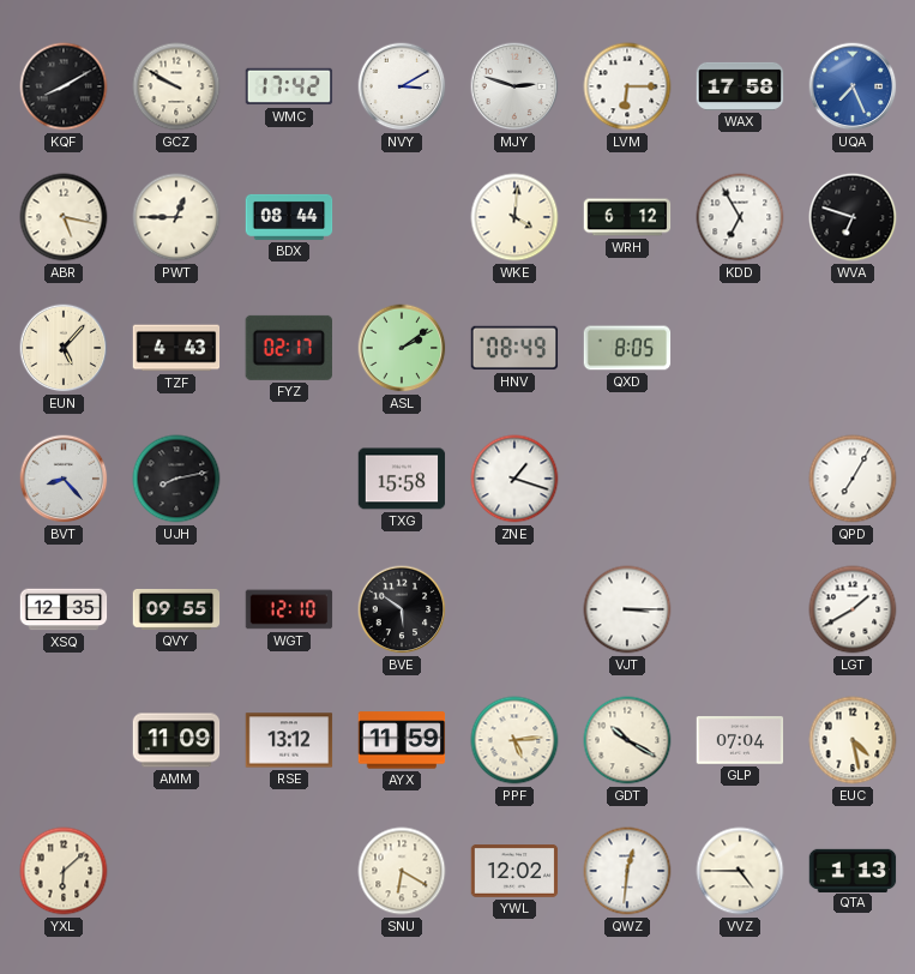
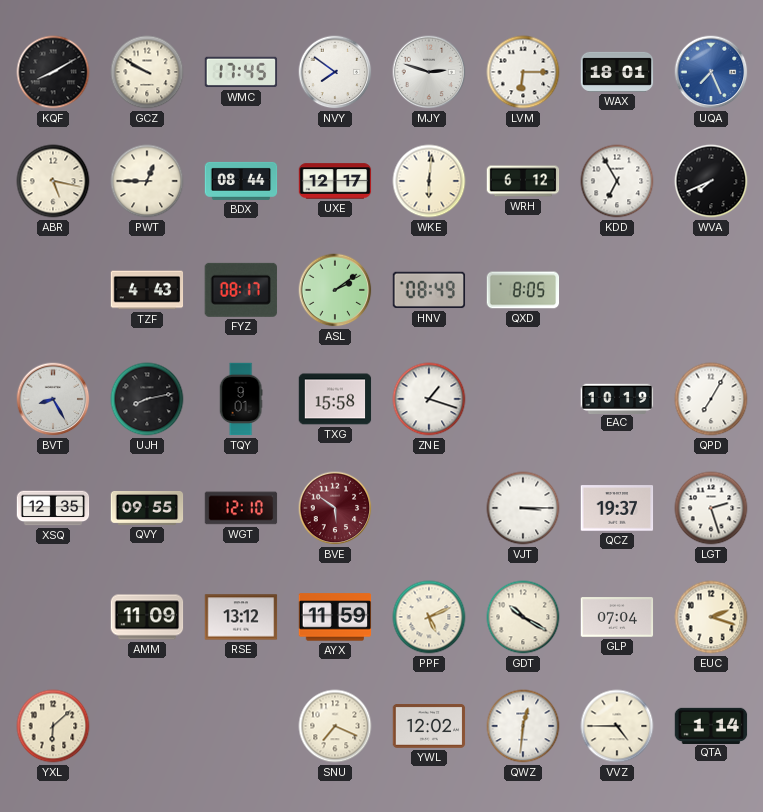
WMC: 17:42 -> 17:45 (241, 72)
NVY: 3:10 -> 7:51 (335, 72)
WAX: 17:58 -> 18:01 (617, 72)
UXE: none -> 12:17 (335, 181)
WKE: 4:01 -> 6:01 (429, 181)
WVA: 6:48 -> 7:41 (711, 181)
EUN: 5:07 -> none (64, 348)
FYZ: 02:17 -> 08:17 (241, 290)
BVT: 8:23 -> 8:25 (53, 399)
TQY: none -> 9:01 (241, 399)
EAC: none -> 10:19 (617, 398)
BVE dial: black -> burgundy (335, 508)
QCZ: none -> 19:37 (617, 508)
LGT: 1:40 -> 2:27 (711, 508)
PPF: 5:14 -> 5:11 (429, 617)
EUC: 4:28 -> 2:18 (711, 617)
SNU: 6:20 -> 7:19 (335, 726)
QTA: 1:13 -> 1:14 (711, 725)
